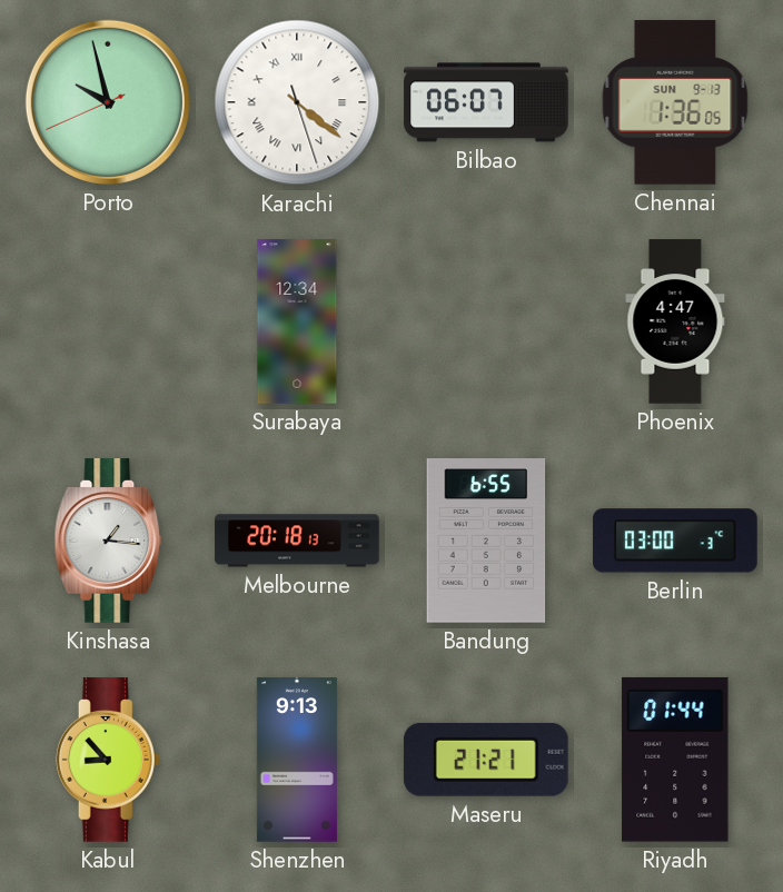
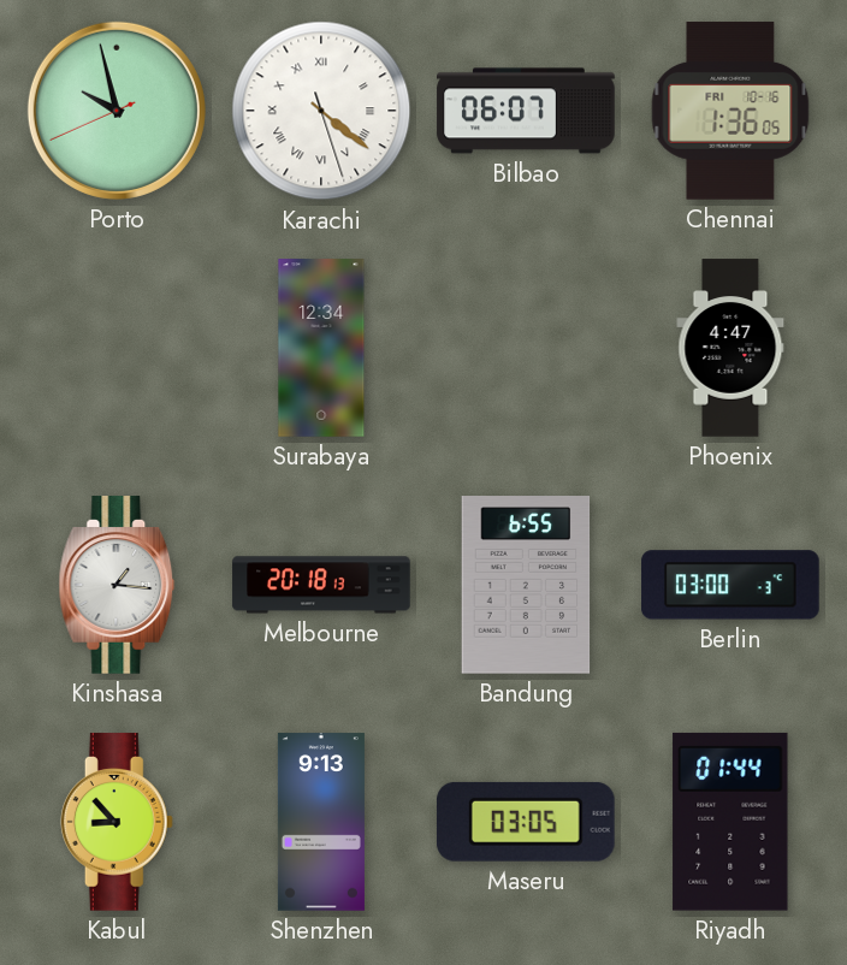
Chennai date: SUN 9-13 -> FRI 10-16 (730, 111)
Maseru: 21:21 -> 03:05 (526, 822)
